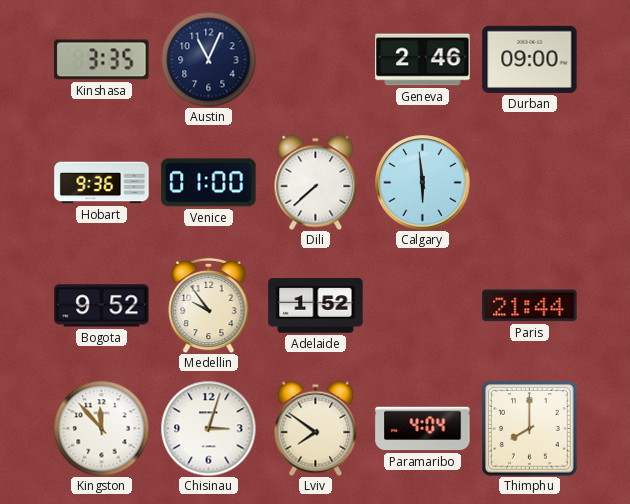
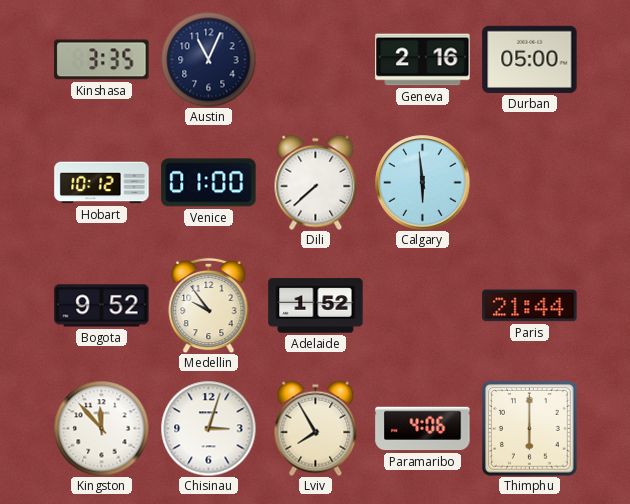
Geneva: 2:46 -> 2:16 (423, 60)
Durban: 09:00 -> 05:00 (530, 59)
Hobart: 9:36 -> 10:12 (102, 183)
Lviv: 7:51 -> 7:55 (316, 428)
Paramaribo: 4:04 -> 4:06 (423, 429)
Thimphu: 8:00 -> 6:00 (530, 429)
